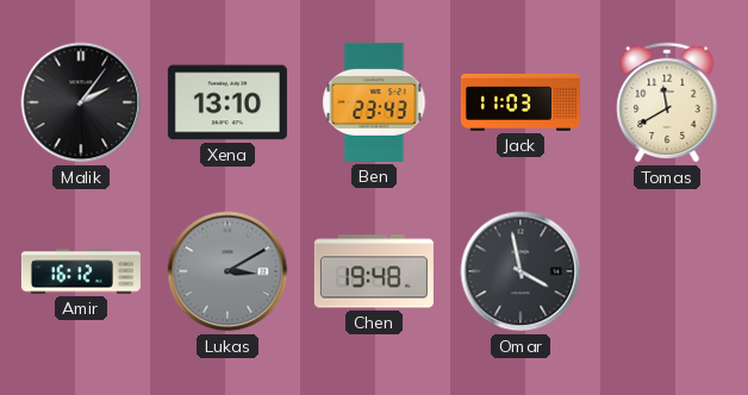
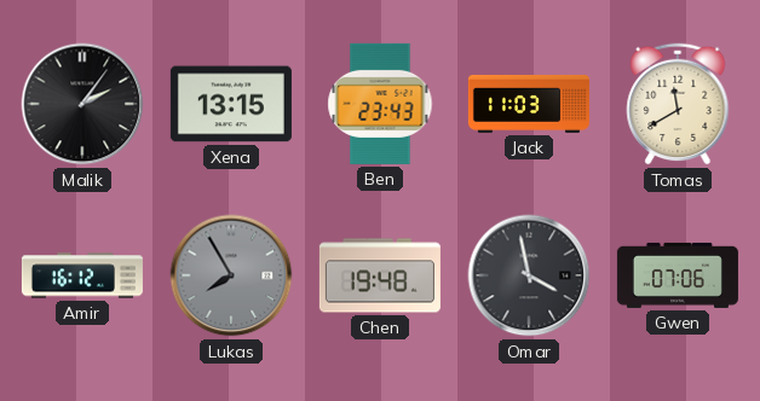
Xena: 13:10 -> 13:15 (231, 104)
Lukas: 3:10 -> 7:55 (231, 275)
Gwen: none -> 07:06 (678, 275)
